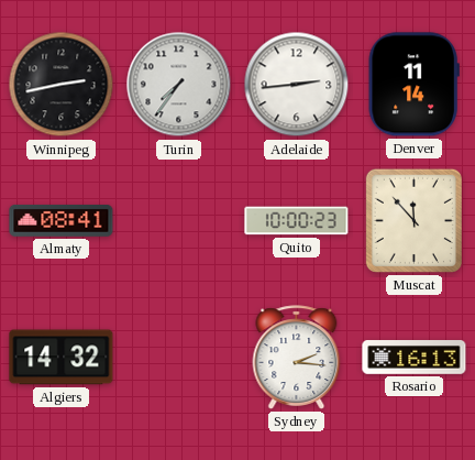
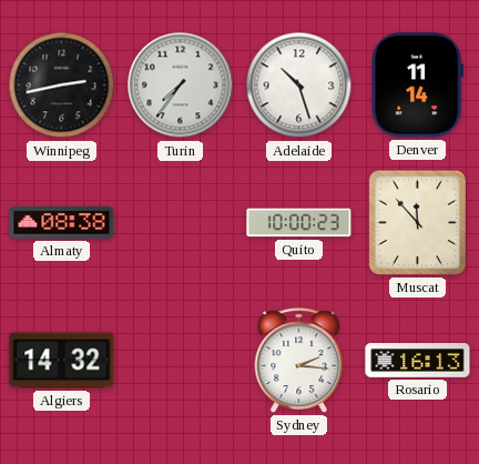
Adelaide: 2:44 -> 10:27 (299, 85)
Almaty: 08:41 -> 08:38 (62, 223)
